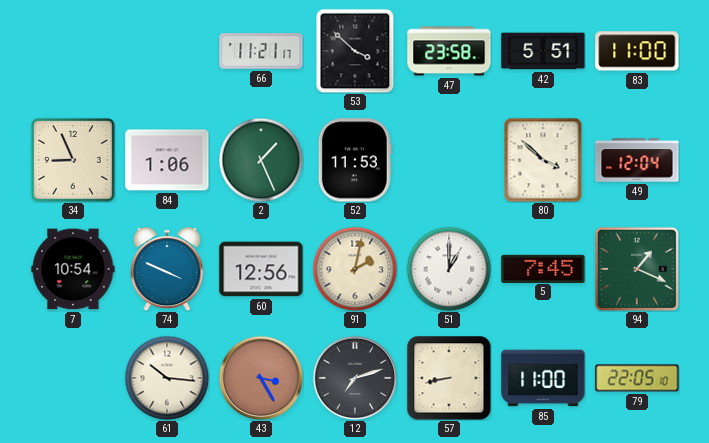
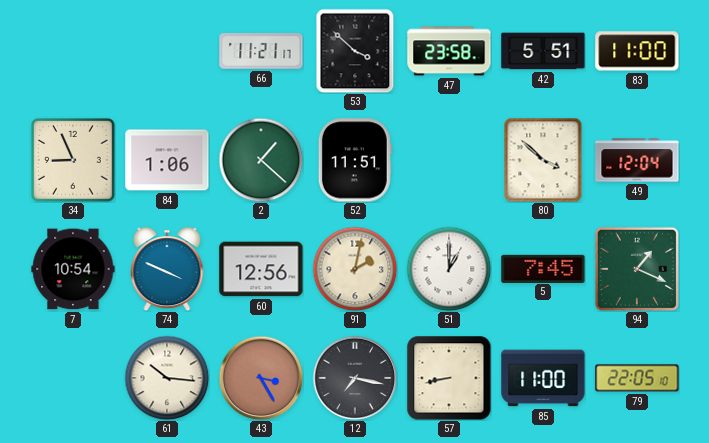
2: 1:26 -> 1:22 (261, 160)
52: 11:53 -> 11:51 (355, 160)
12: 7:12 -> 7:17 (355, 378)
